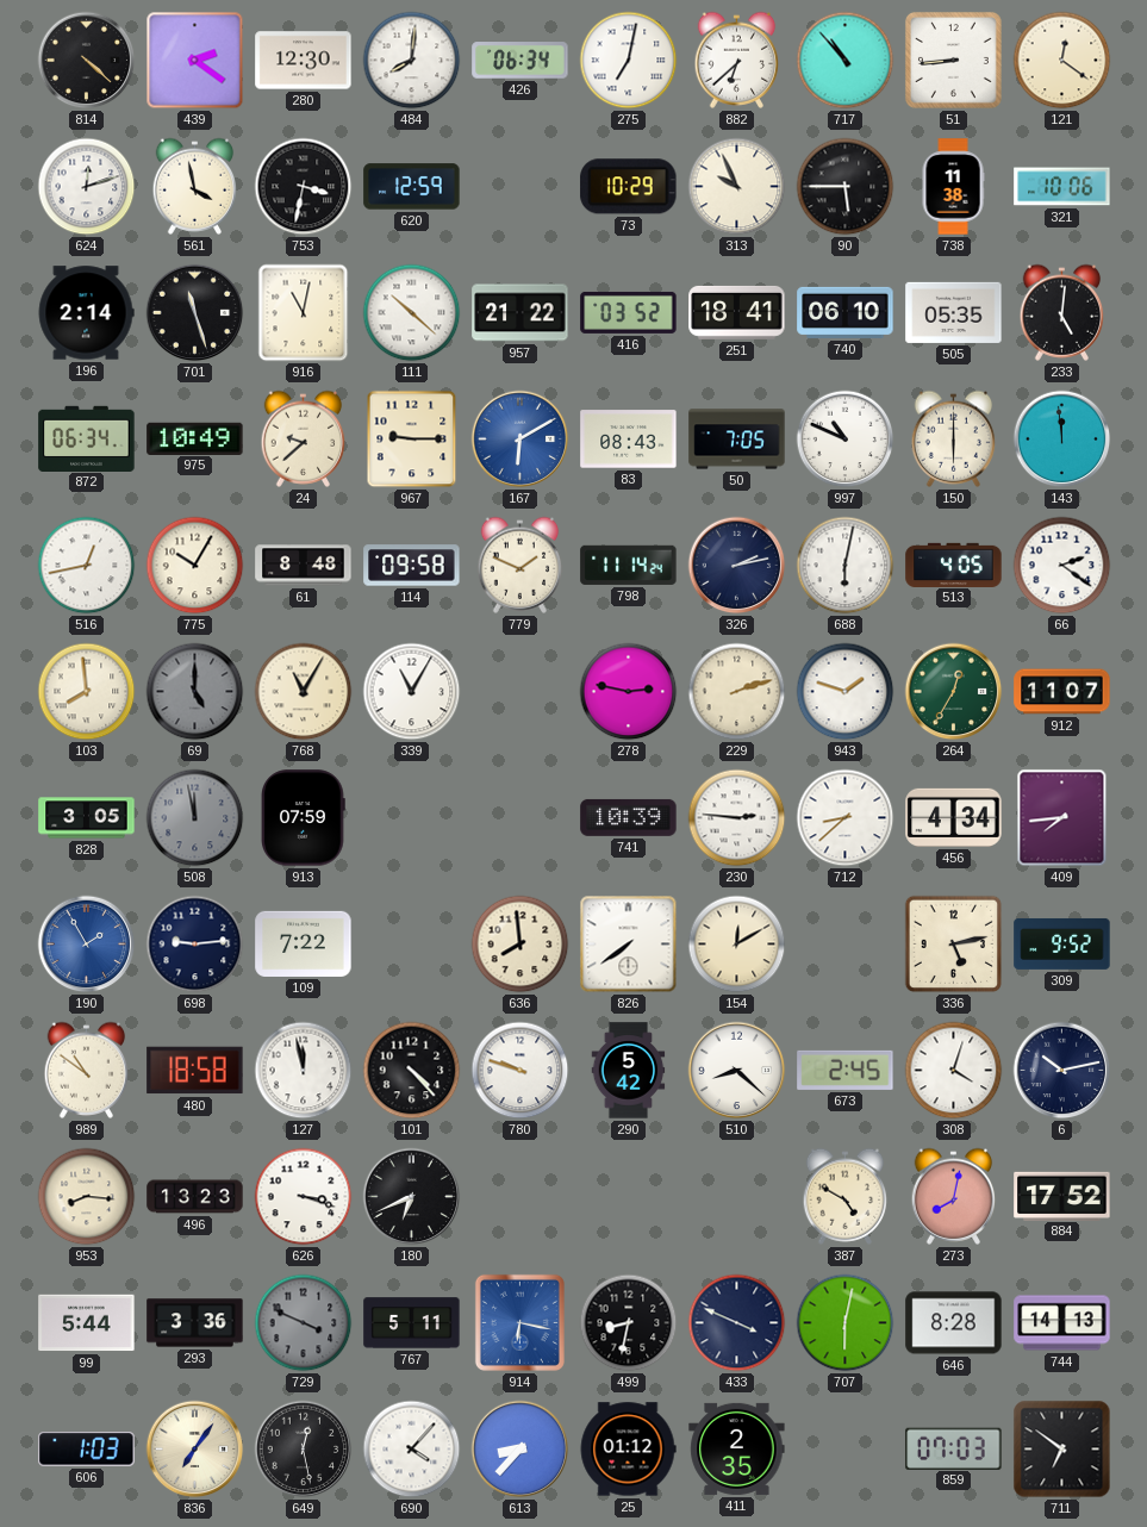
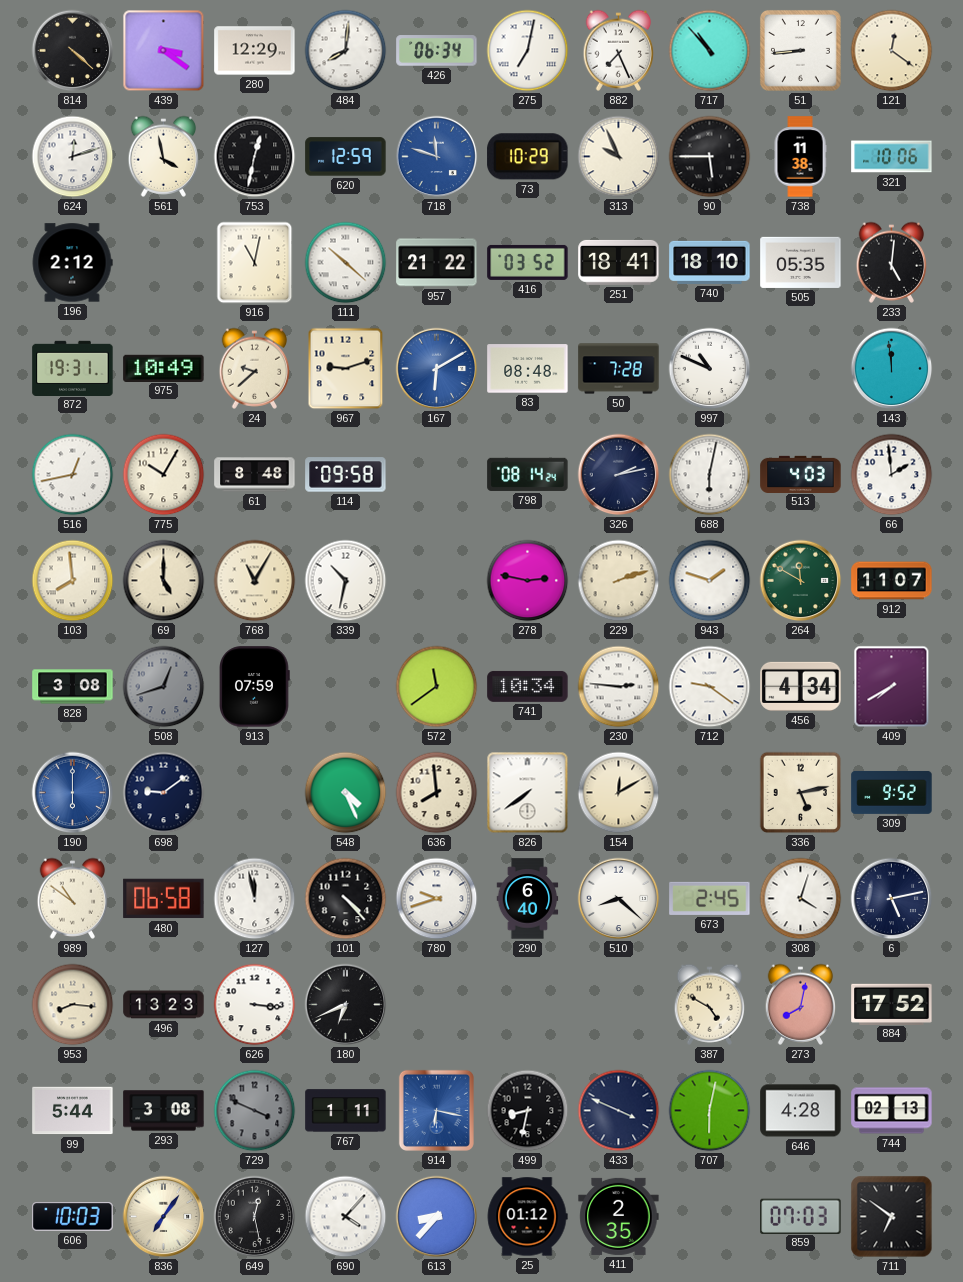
439: 2:21 -> 3:21 (164, 51)
280: 12:30 -> 12:29 (255, 51)
882: 6:38 -> 7:26 (619, 50)
753: 3:32 -> 12:32 (255, 157)
718: none -> 11:48 (437, 157)
196: 2:14 -> 2:12 (72, 263)
701: 11:27 -> none (195, 313)
740: 06:10 -> 18:10 (710, 262)
872: 06:34 -> 19:31 (73, 368)
967: 9:15 -> 9:12 (346, 369)
83: 08:43 -> 08:48 (528, 369)
50: 7:05 -> 7:28 (619, 369)
150: 6:00 -> none (954, 438)
779: 1:49 -> none (520, 565)
798: 11:14 -> 08:14 (528, 474)
513: 4:05 -> 4:03 (801, 474)
66: 2:21 -> 1:59 (892, 475)
69 dial: grey -> cream (164, 581)
339: 11:05 -> 10:32 (346, 581)
264: 12:35 -> 11:50 (801, 581)
828: 3:05 -> 3:08 (73, 687)
508: 11:58 -> 12:42 (164, 687)
572: none -> 11:39 (437, 687)
741: 10:39 -> 10:34 (528, 686)
712: 8:38 -> 9:21 (710, 687)
409: 7:44 -> 7:40 (892, 687)
190: 1:55 -> 6:00 (73, 793)
698: 9:14 -> 9:09 (164, 793)
109: 7:22 -> none (304, 943)
548: none -> 4:26 (346, 793)
480: 18:58 -> 06:58 (164, 899)
780: 9:48 -> 9:42 (437, 899)
290: 5:42 -> 6:40 (528, 899)
6: 10:13 -> 5:13 (892, 899)
626: 3:18 -> 3:16 (255, 1005)
293: 3:36 -> 3:08 (164, 1111)
767: 5:11 -> 1:11 (346, 1111)
646: 8:28 -> 4:28 (801, 1111)
744: 14:13 -> 02:13 (892, 1111)
606: 1:03 -> 10:03 (73, 1217)
